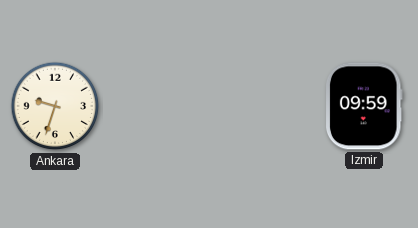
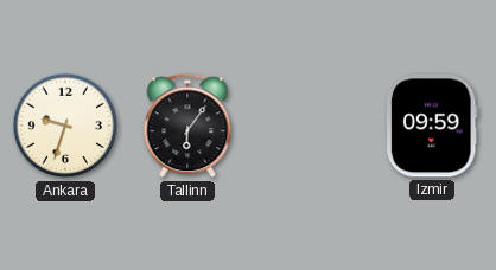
Tallinn: none -> 6:06 (187, 127)
